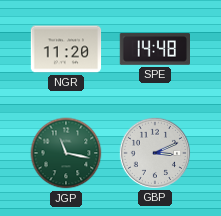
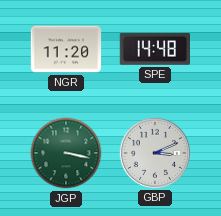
JGP: 11:17 -> 3:17 (66, 153)
